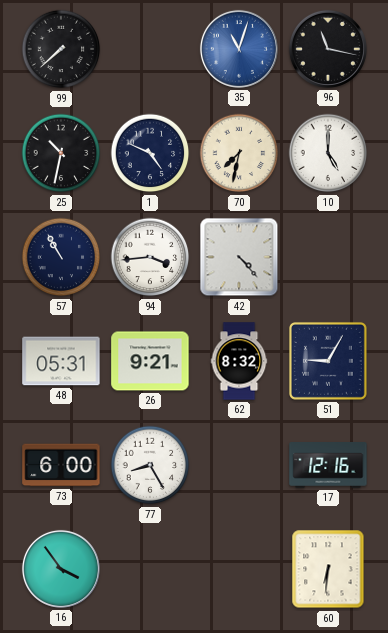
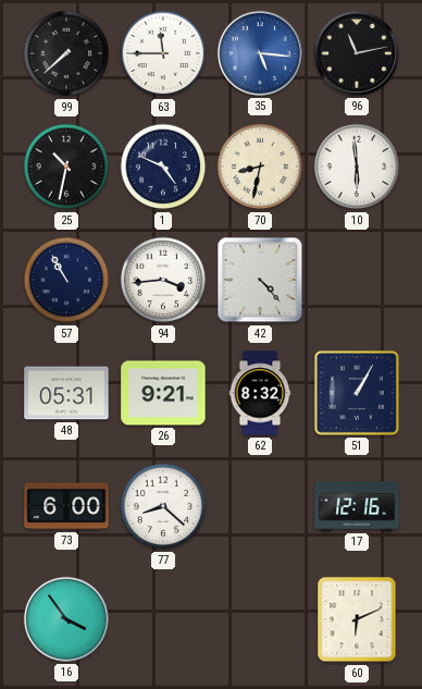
63: none -> 11:45 (163, 53)
35: 11:03 -> 5:16 (260, 53)
96: 11:17 -> 11:13 (357, 53)
70: 7:32 -> 8:32 (260, 167)
10: 5:00 -> 5:59 (357, 167)
51: 9:05 -> 1:05 (357, 393)
77: 8:25 -> 8:22 (163, 506)
60: 6:31 -> 6:11 (357, 619)
